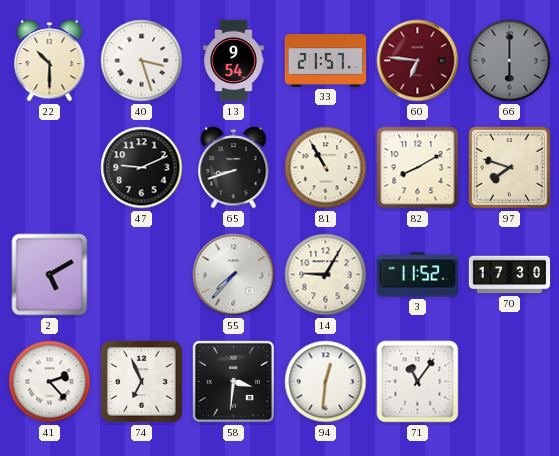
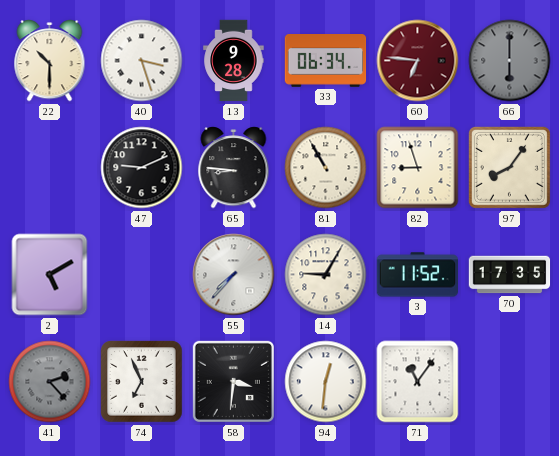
13: 9:54 -> 9:28 (234, 61)
33: 21:57 -> 06:34 (326, 61)
65: 8:42 -> 8:46 (234, 168)
82: 8:10 -> 8:57 (418, 168)
97: 7:48 -> 8:06 (509, 167)
70: 17:30 -> 17:35 (510, 275)
41 dial: white -> grey (50, 382)
